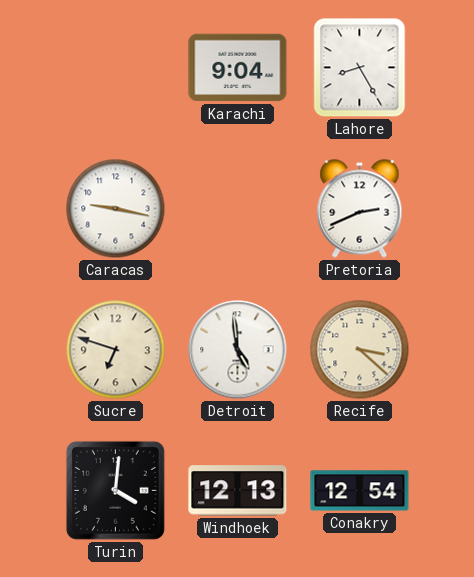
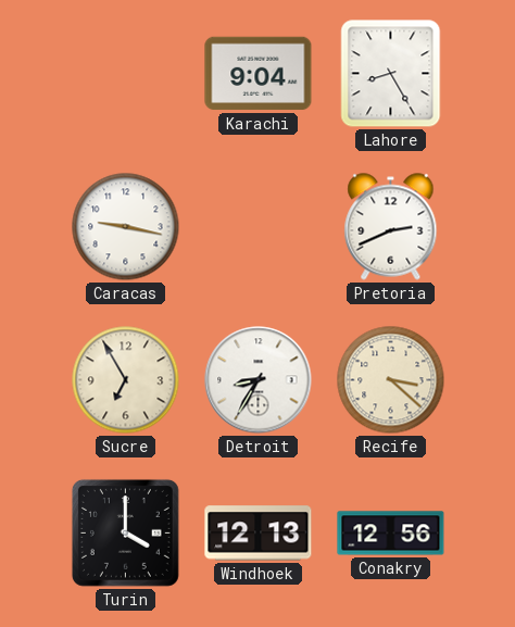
Sucre: 6:48 -> 6:55 (126, 380)
Detroit: 4:59 -> 8:35 (259, 380)
Turin: 4:01 -> 4:00 (125, 532)
Conakry: 12:54 -> 12:56 (391, 534)
